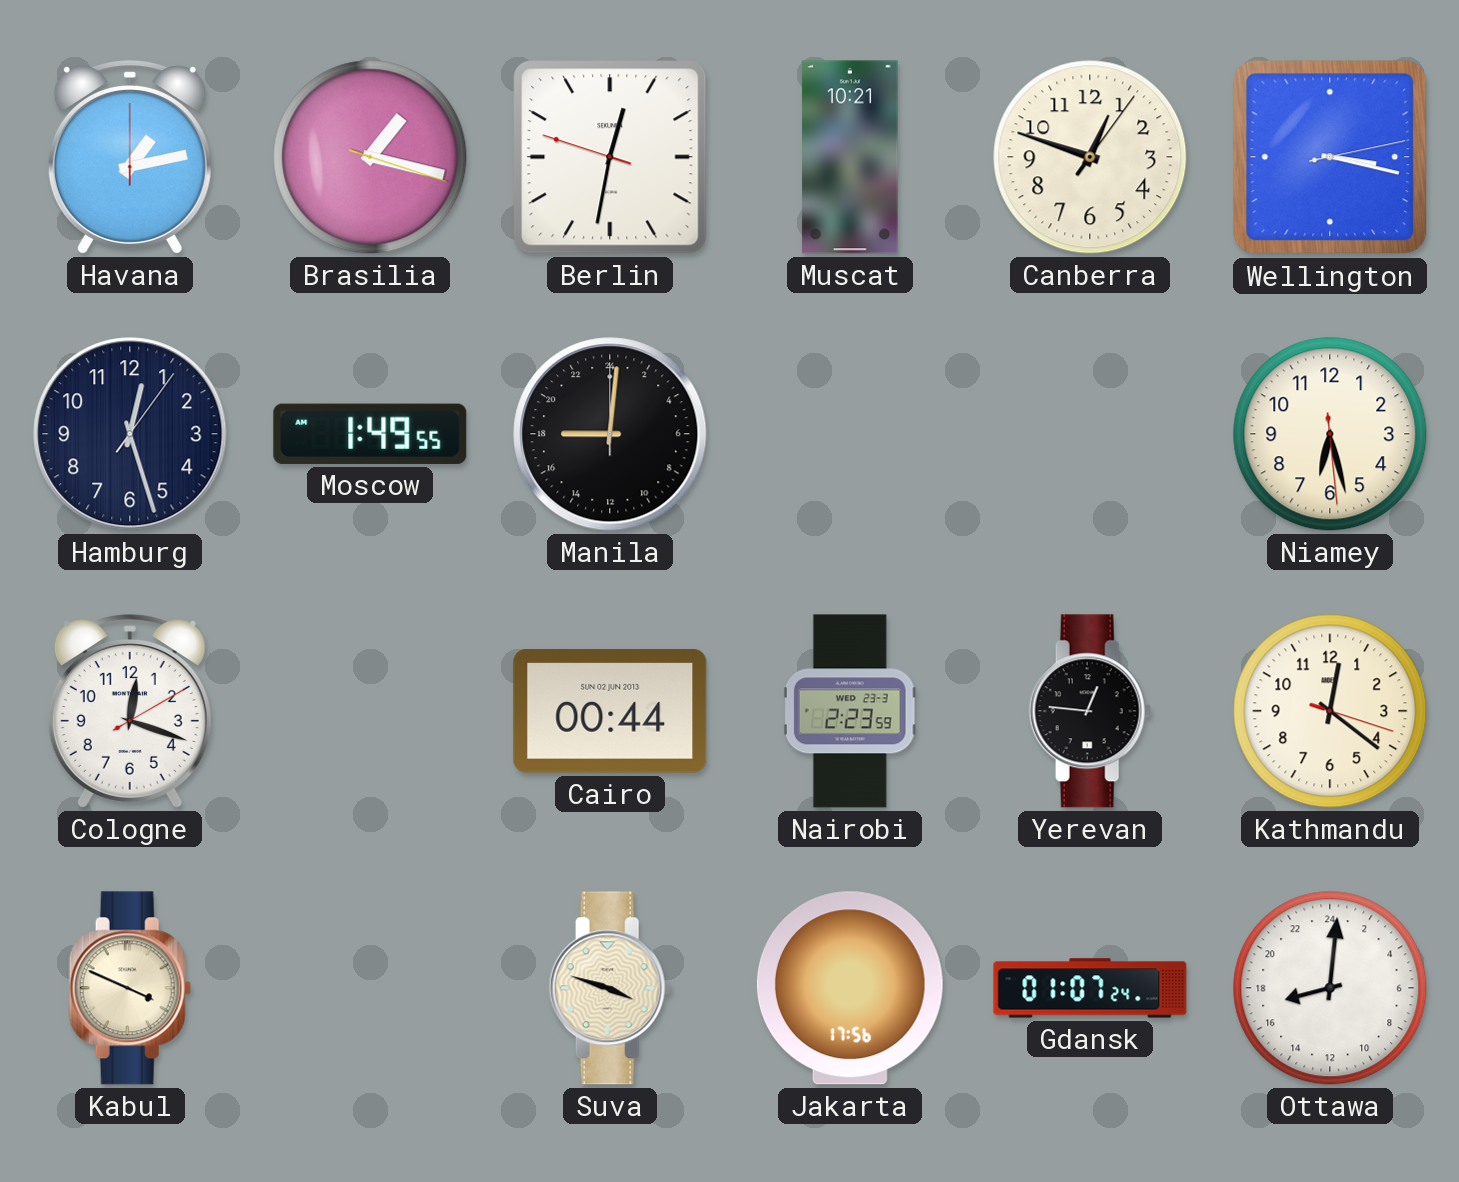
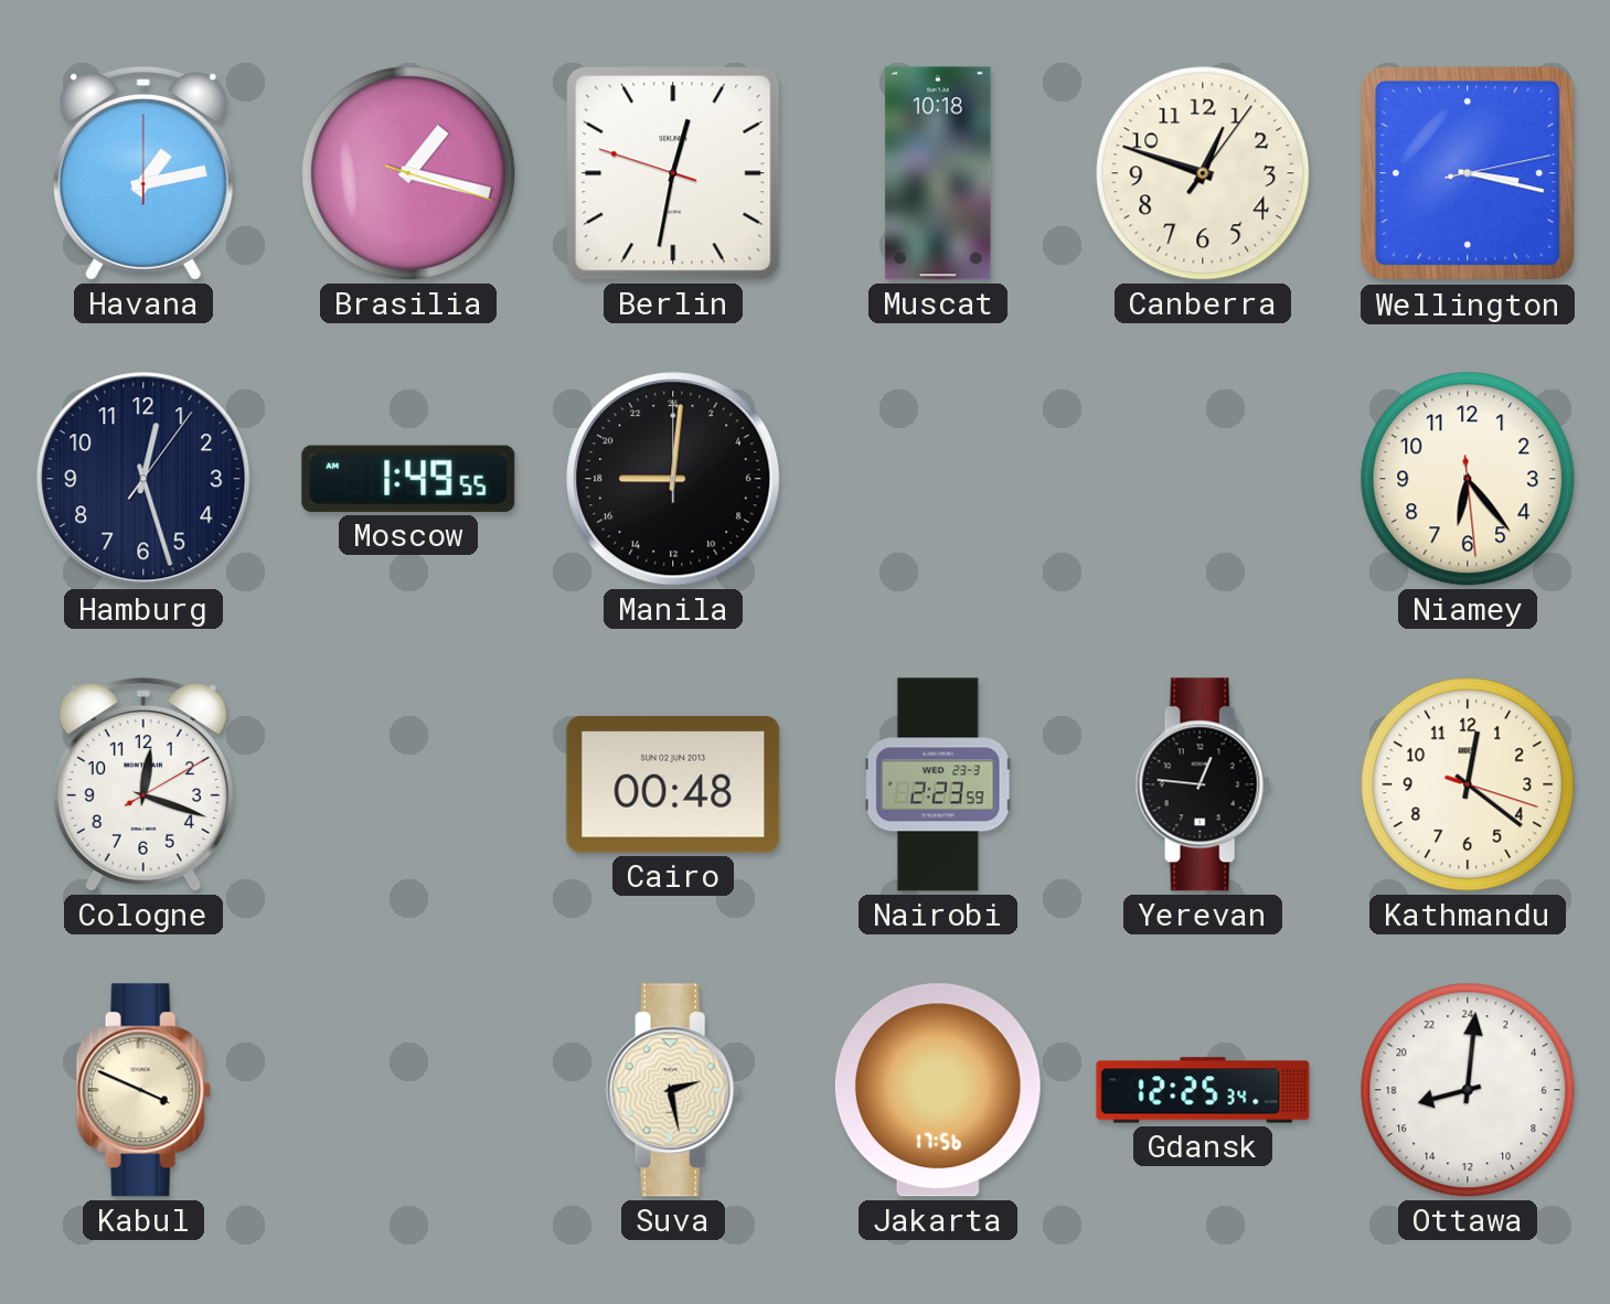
Muscat: 10:21 -> 10:18 (938, 173)
Niamey: 6:27 -> 6:23 (1468, 479)
Cairo: 00:44 -> 00:48 (673, 784)
Suva: 3:48 -> 2:28 (673, 1090)
Gdansk: 01:07 -> 12:25 (1203, 1090)
